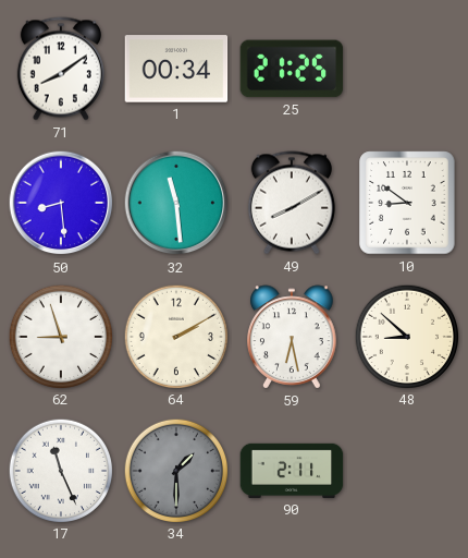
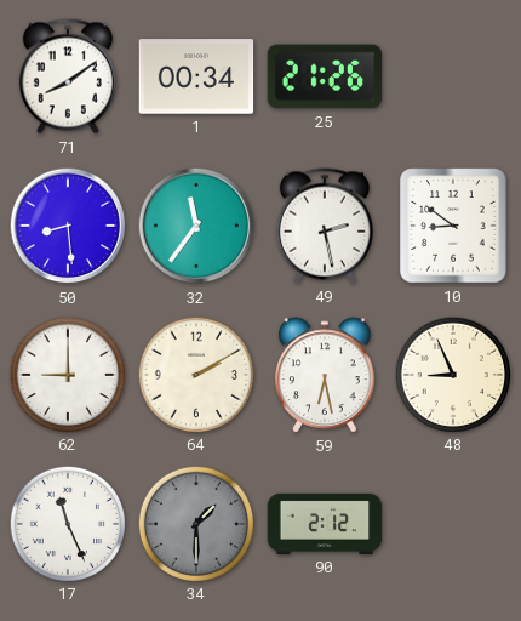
25: 21:25 -> 21:26 (325, 76)
32: 11:29 -> 11:36 (196, 226)
49: 8:10 -> 2:28 (325, 226)
62: 8:57 -> 9:00 (67, 374)
48: 8:52 -> 8:56 (452, 374)
90: 2:11 -> 2:12 (325, 524)
